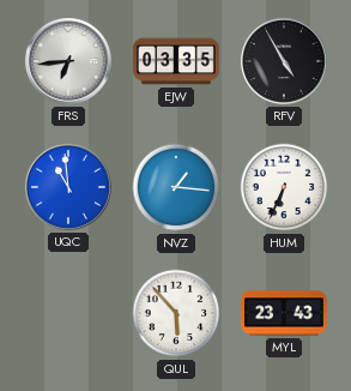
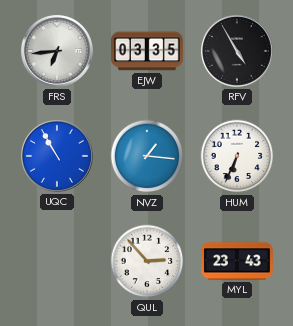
UQC: 10:59 -> 10:55 (57, 156)
QUL: 5:53 -> 2:53 (147, 261)
